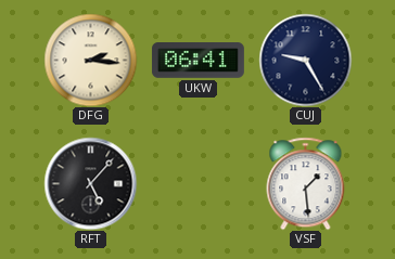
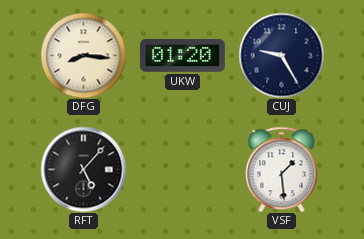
DFG: 2:16 -> 8:16 (83, 55)
UKW: 06:41 -> 01:20 (182, 56)
